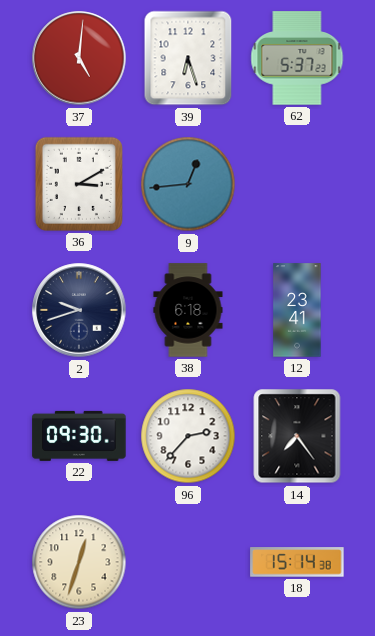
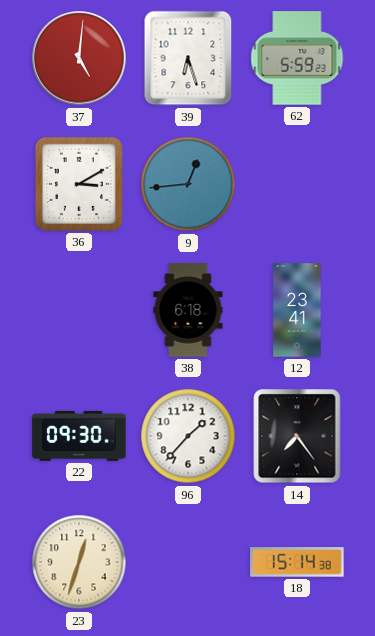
62: 5:37 -> 5:59 (297, 58)
2: 9:42 -> none (79, 310)
96: 2:37 -> 1:37 (188, 436)
